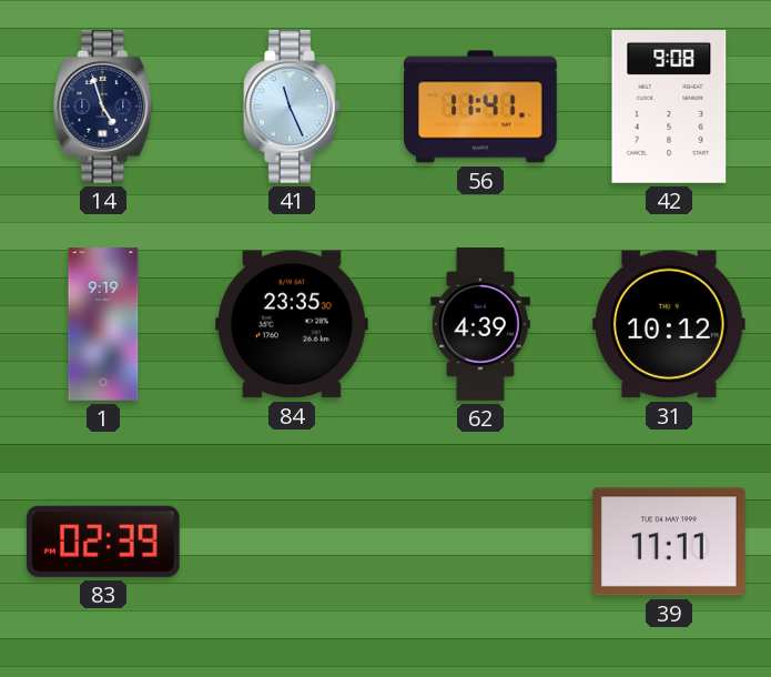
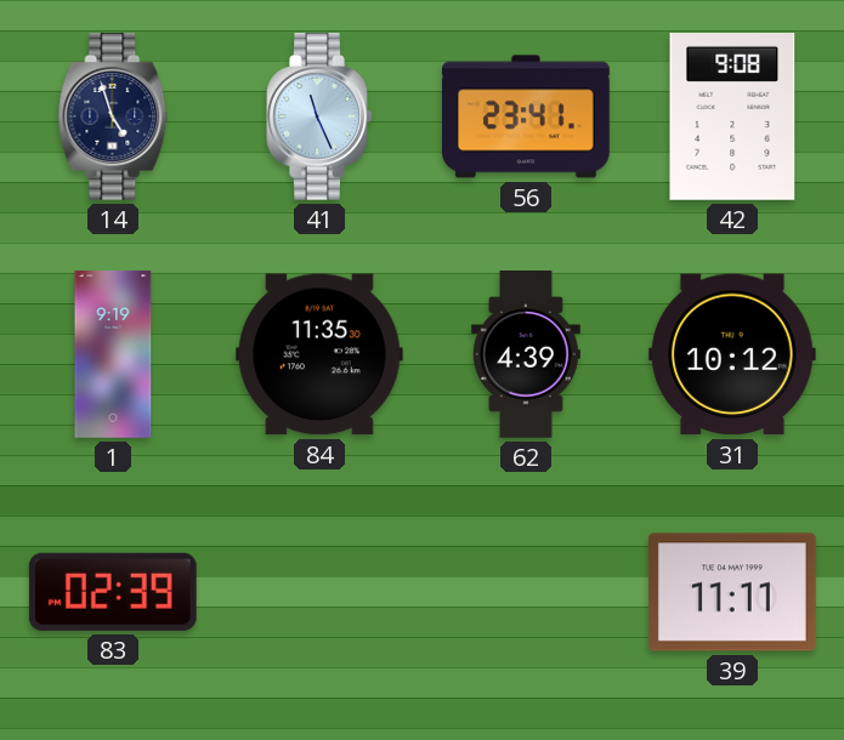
56: 11:41 -> 23:41 (527, 116)
84: 23:35 -> 11:35 (319, 354)
